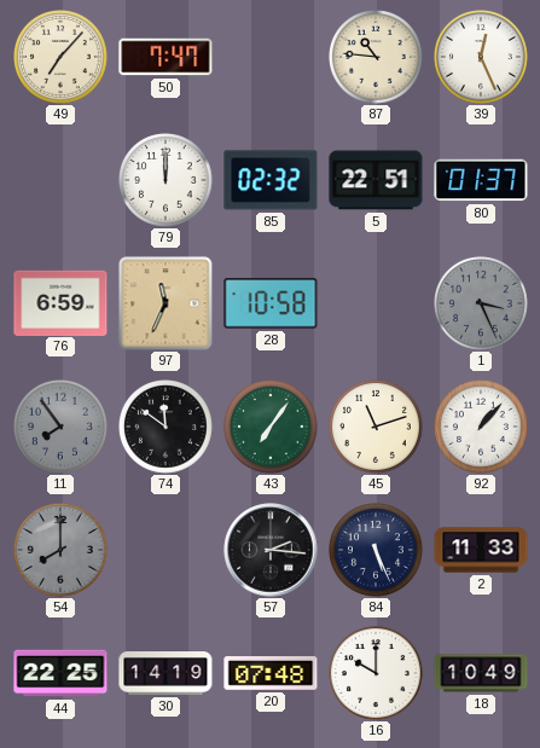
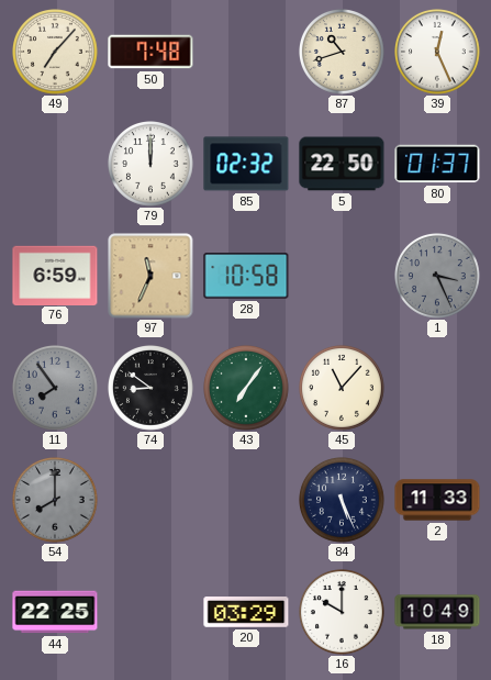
50: 7:47 -> 7:48 (150, 52)
87: 10:46 -> 10:42 (343, 53)
5: 22:51 -> 22:50 (342, 164)
74: 11:51 -> 8:51 (152, 389)
45: 11:12 -> 11:07 (343, 389)
92: 1:07 -> none (482, 428)
57: 2:16 -> none (271, 550)
30: 14:19 -> none (166, 674)
20: 07:48 -> 03:29 (246, 612)
